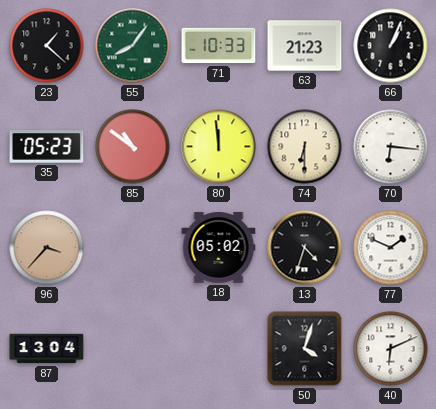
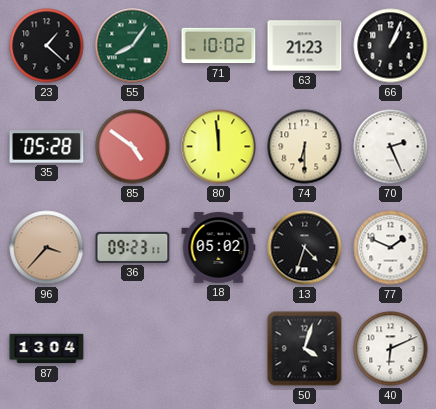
71: 10:33 -> 10:02 (219, 46)
35: 05:23 -> 05:28 (47, 147)
85: 10:51 -> 4:51 (133, 147)
70: 6:16 -> 2:26 (391, 147)
36: none -> 09:23 (133, 247)
